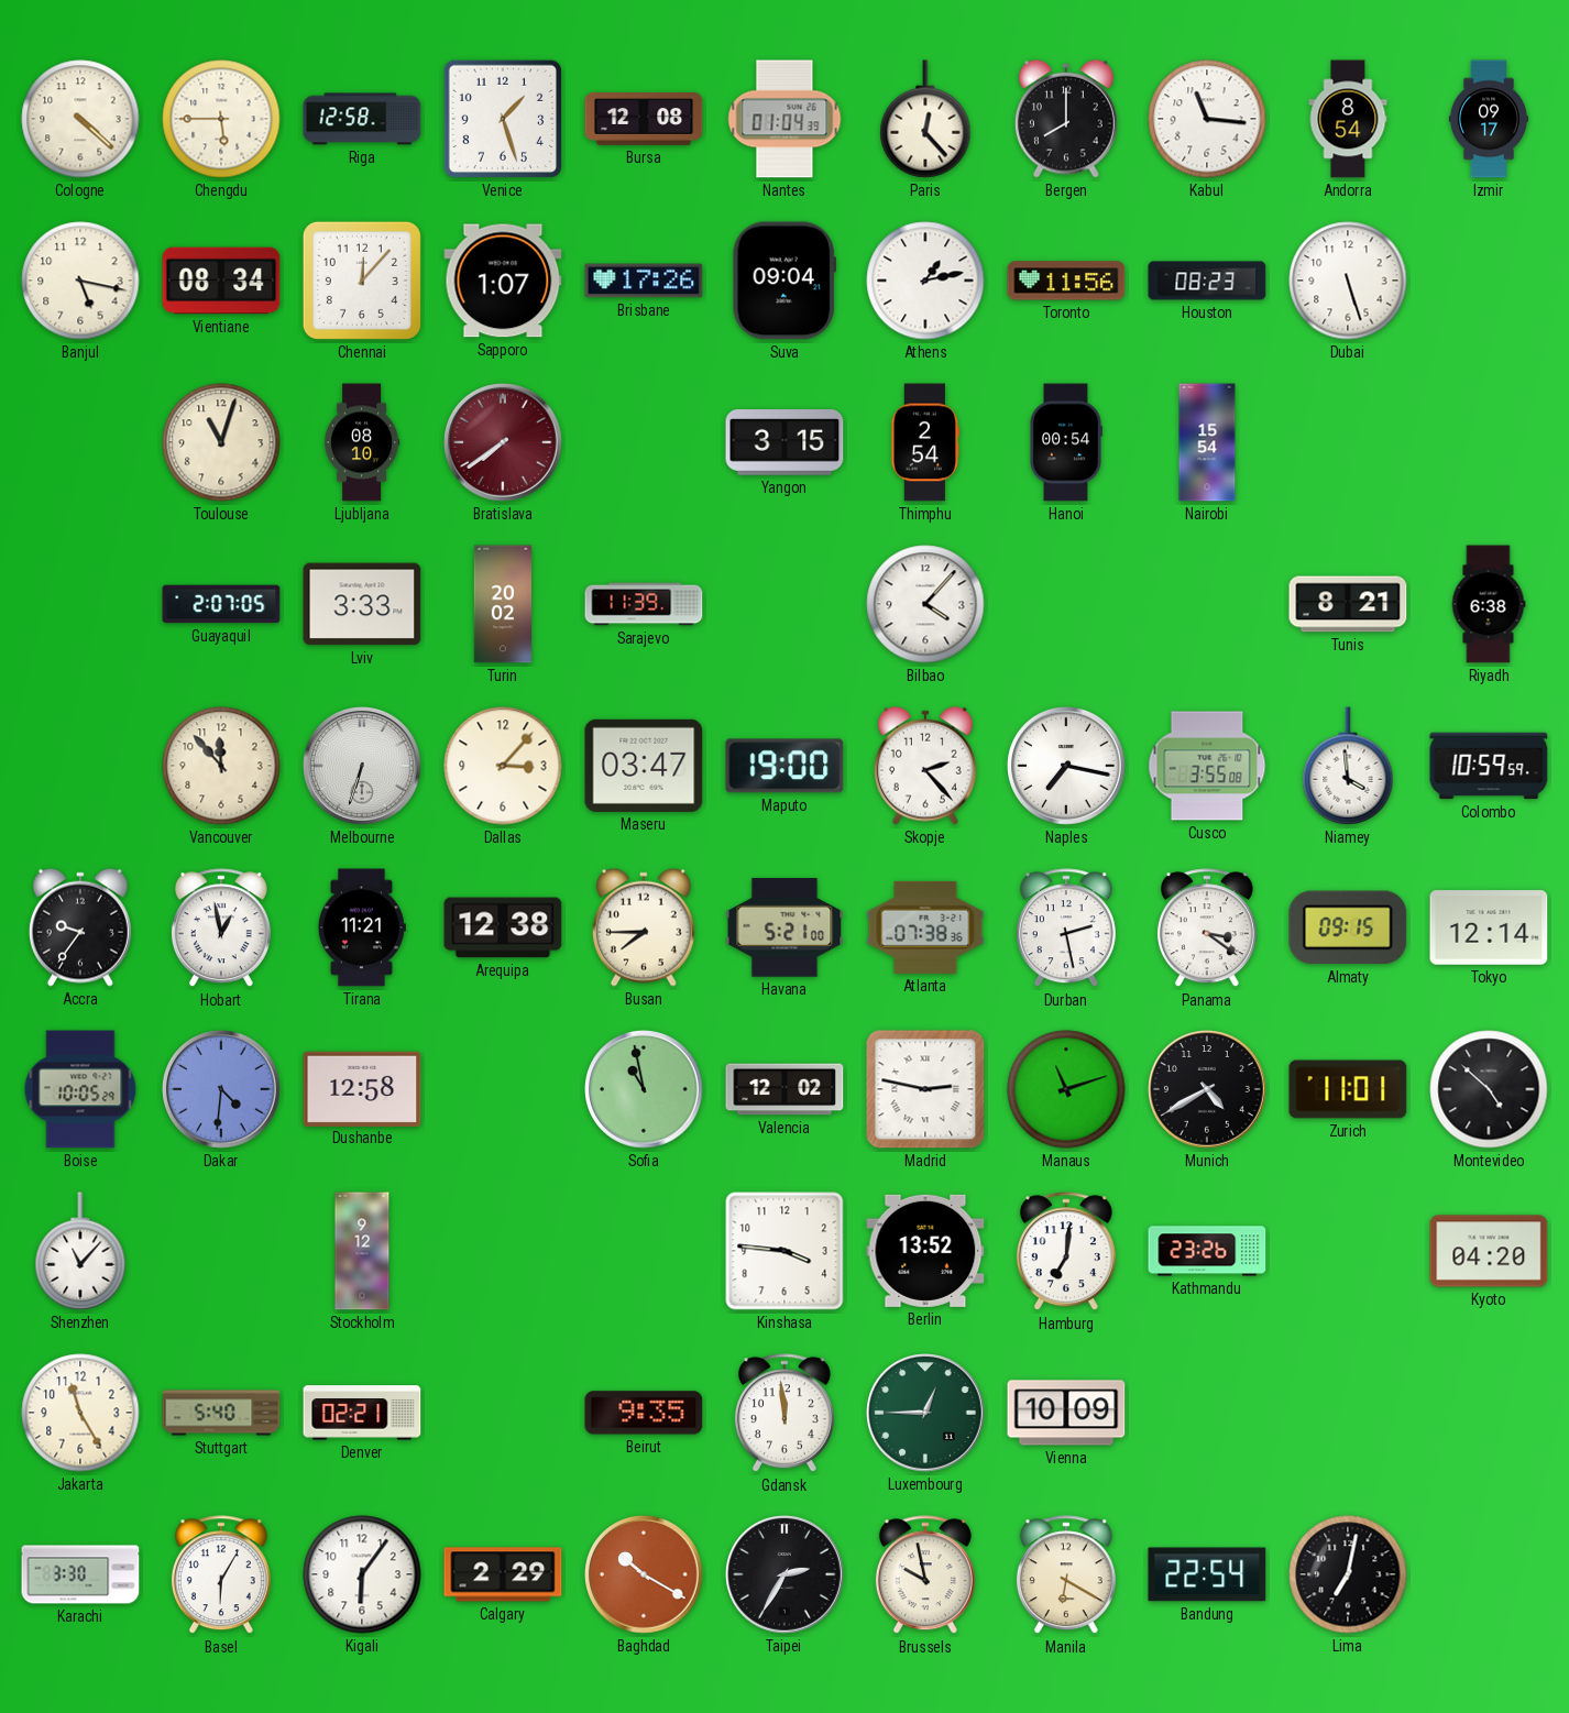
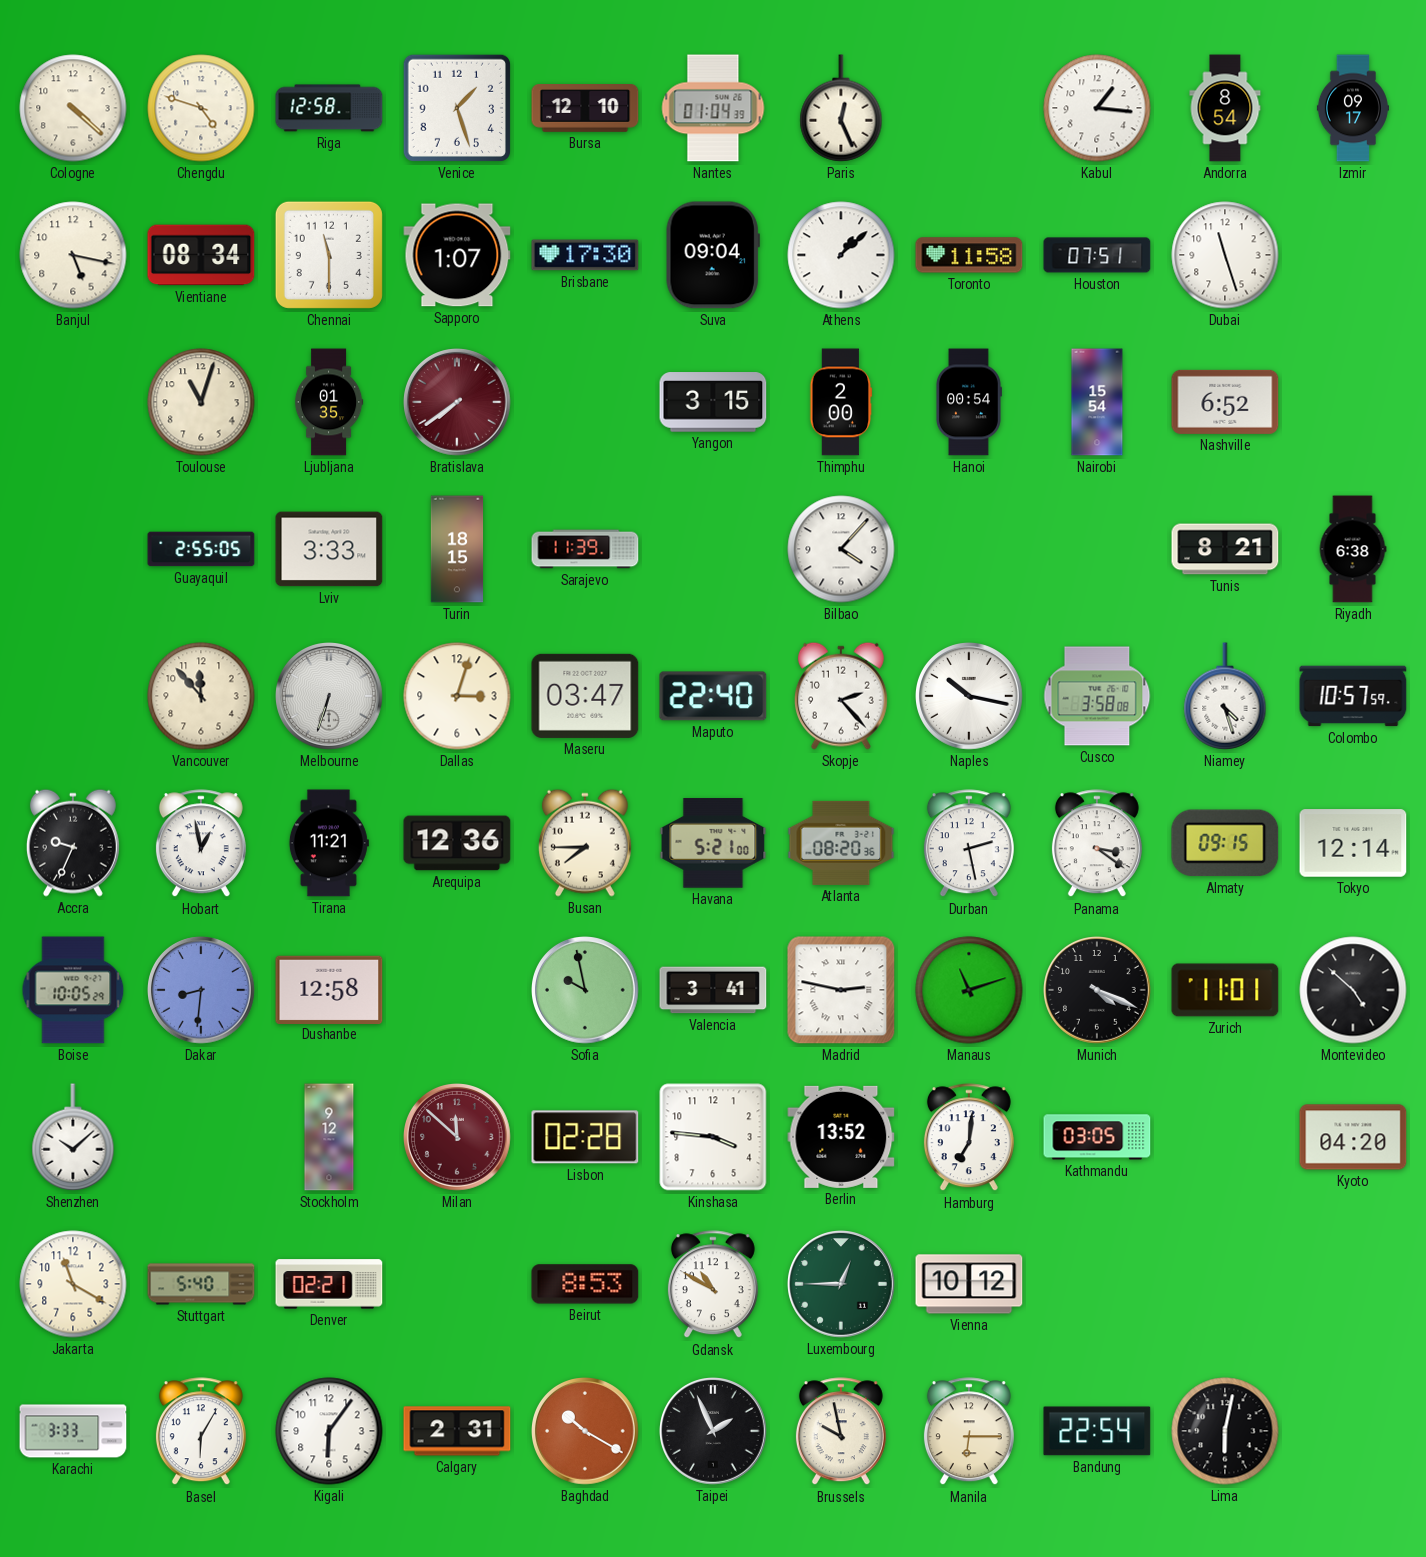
Chengdu: 5:45 -> 4:48 (201, 108)
Bursa: 12:08 -> 12:10 (585, 109)
Paris: 12:23 -> 12:26 (841, 108)
Bergen: 8:00 -> none (1066, 119)
Kabul: 11:16 -> 1:16 (1097, 108)
Chennai: 12:07 -> 11:30 (329, 255)
Brisbane: 17:26 -> 17:30 (585, 255)
Athens: 1:13 -> 1:08 (841, 255)
Toronto: 11:56 -> 11:58 (969, 255)
Houston: 08:23 -> 07:51 (1097, 255)
Dubai: 5:27 -> 11:27 (1225, 255)
Ljubljana: 08:10 -> 01:35 (329, 402)
Thimphu: 2:54 -> 2:00 (841, 402)
Nashville: none -> 6:52 (1225, 402)
Guayaquil: 2:07 -> 2:55 (201, 549)
Turin: 20:02 -> 18:15 (457, 549)
Dallas: 3:07 -> 3:03 (457, 696)
Maputo: 19:00 -> 22:40 (713, 696)
Naples: 7:17 -> 10:17 (970, 697)
Cusco: 3:55 -> 3:58 (1097, 696)
Niamey: 3:59 -> 4:27 (1225, 696)
Colombo: 10:59 -> 10:57 (1353, 696)
Accra: 9:36 -> 9:34 (73, 843)
Arequipa: 12:38 -> 12:36 (457, 843)
Atlanta: 07:38 -> 08:20 (841, 843)
Dakar: 4:31 -> 8:31 (202, 991)
Sofia: 10:58 -> 9:58 (586, 991)
Valencia: 12:02 -> 3:41 (713, 990)
Munich: 4:40 -> 4:19 (1098, 991)
Shenzhen: 11:07 -> 10:08 (73, 1137)
Milan: none -> 11:52 (458, 1138)
Lisbon: none -> 02:28 (585, 1137)
Kathmandu: 23:26 -> 03:05 (1097, 1137)
Jakarta: 11:25 -> 11:20 (73, 1284)
Beirut: 9:35 -> 8:53 (585, 1284)
Gdansk: 11:59 -> 10:50 (713, 1285)
Vienna: 10:09 -> 10:12 (969, 1284)
Karachi: 3:30 -> 3:33 (73, 1431)
Calgary: 2:29 -> 2:31 (457, 1431)
Taipei: 2:35 -> 1:56 (714, 1432)
Manila: 6:20 -> 6:15 (969, 1432)
Lima: 7:02 -> 6:02 (1225, 1431)
